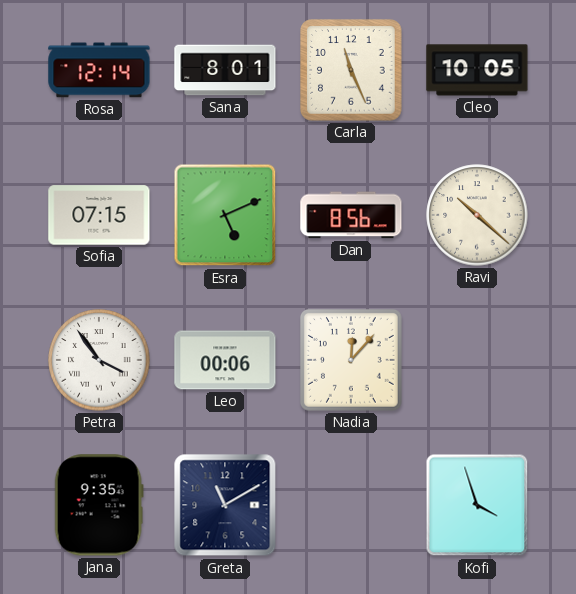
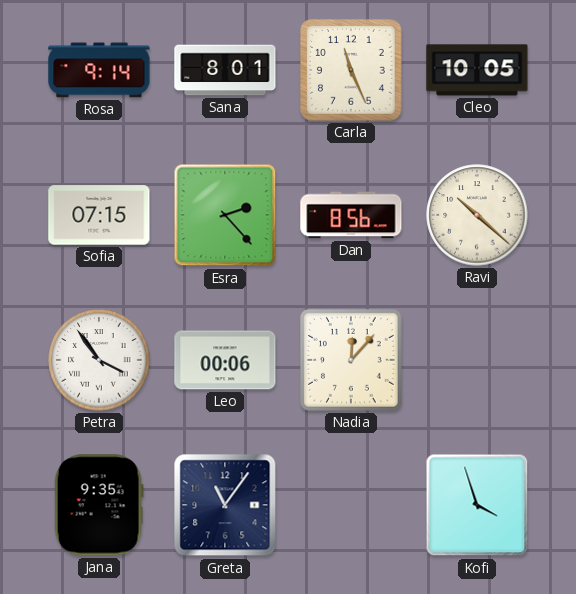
Rosa: 12:14 -> 9:14 (99, 70)
Esra: 5:11 -> 2:23 (225, 215)
Greta: 11:10 -> 11:06 (225, 505)
